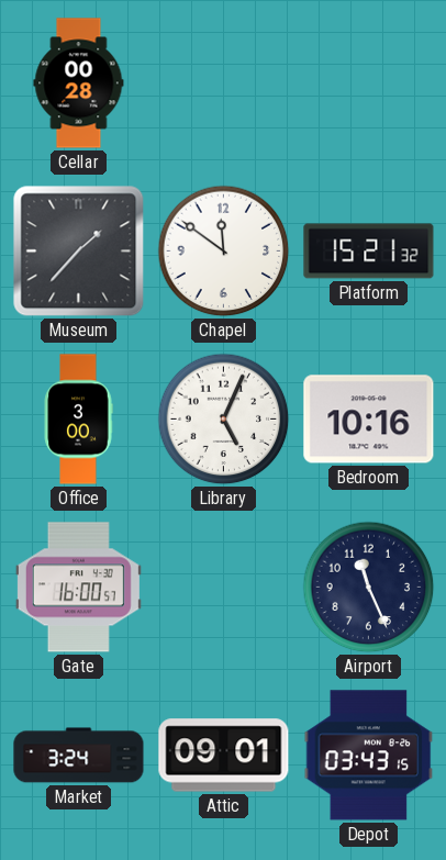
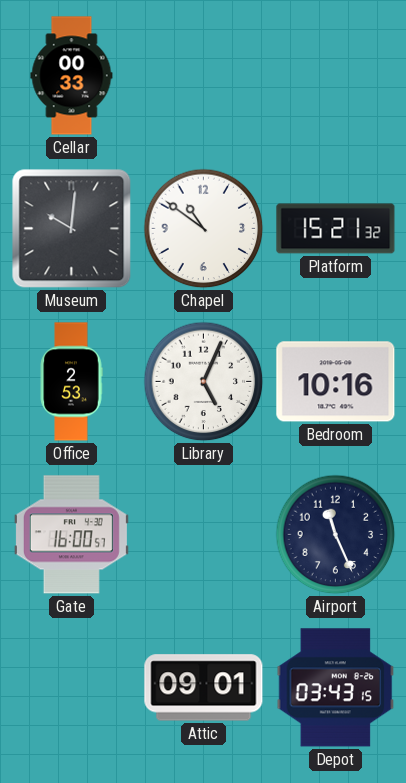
Cellar: 00:28 -> 00:33 (72, 76)
Museum: 1:37 -> 10:01 (72, 229)
Chapel: 11:51 -> 10:51 (204, 229)
Office: 3:00 -> 2:53 (71, 382)
Market: 3:24 -> none (79, 756)
